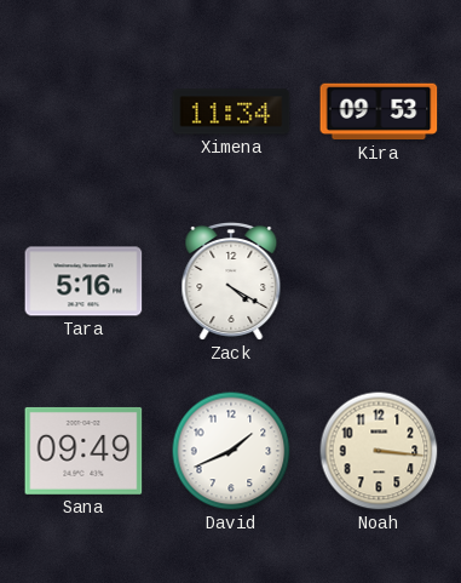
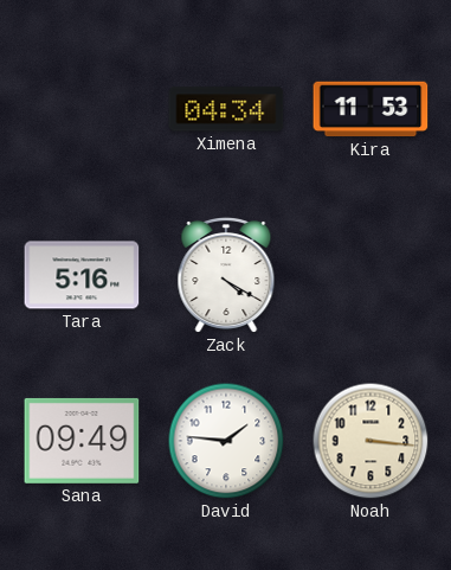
Ximena: 11:34 -> 04:34 (226, 109)
Kira: 09:53 -> 11:53 (371, 109)
David: 1:41 -> 1:46 (226, 441)
